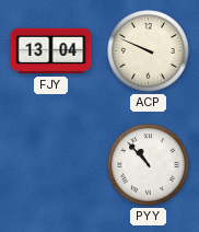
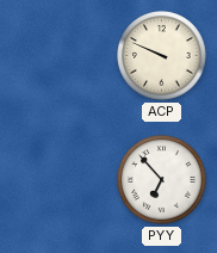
FJY: 13:04 -> none (51, 51)
PYY: 10:53 -> 6:53 (162, 180)
